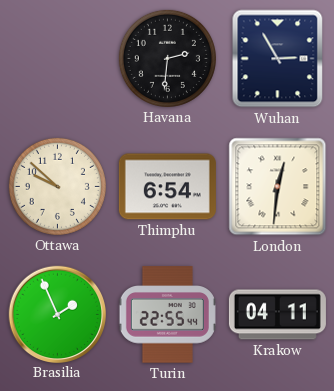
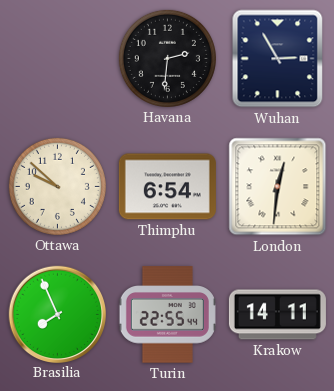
Brasilia: 1:56 -> 7:56 (57, 314)
Krakow: 04:11 -> 14:11 (277, 315)
